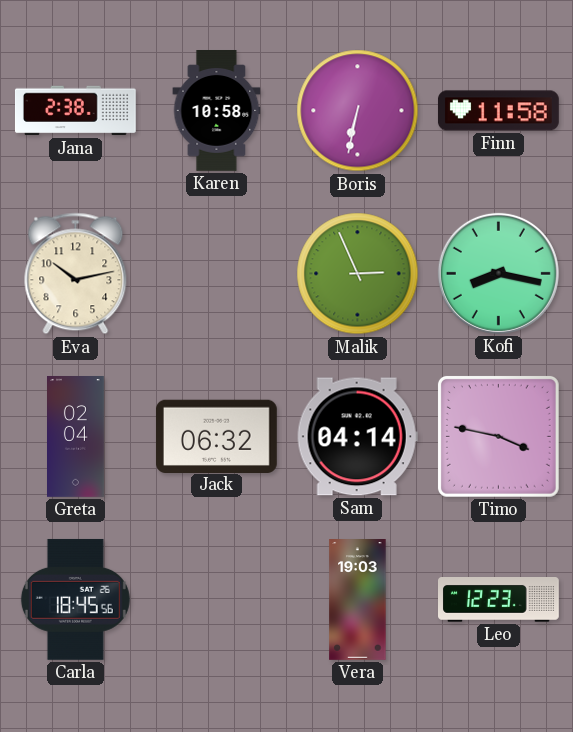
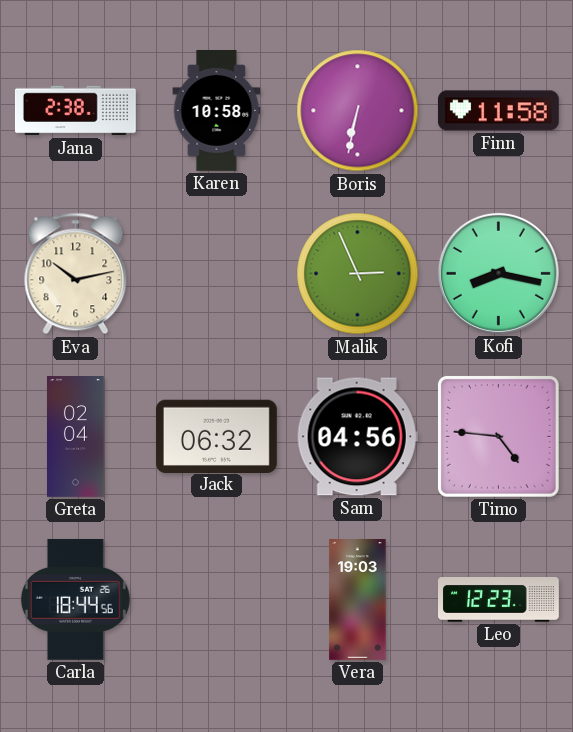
Sam: 04:14 -> 04:56 (357, 437)
Timo: 3:47 -> 4:46 (498, 436)
Carla: 18:45 -> 18:44 (75, 599)
